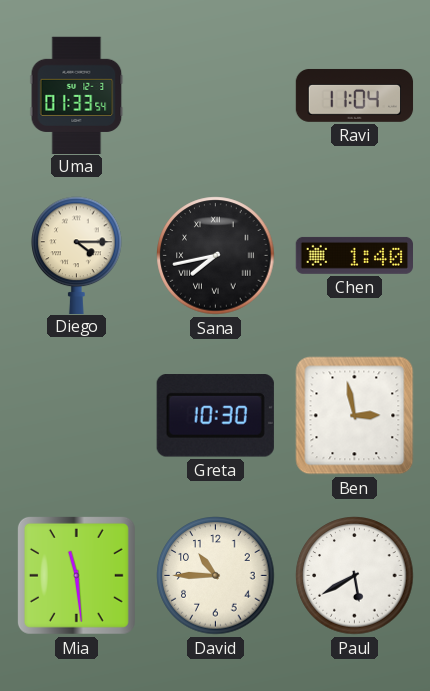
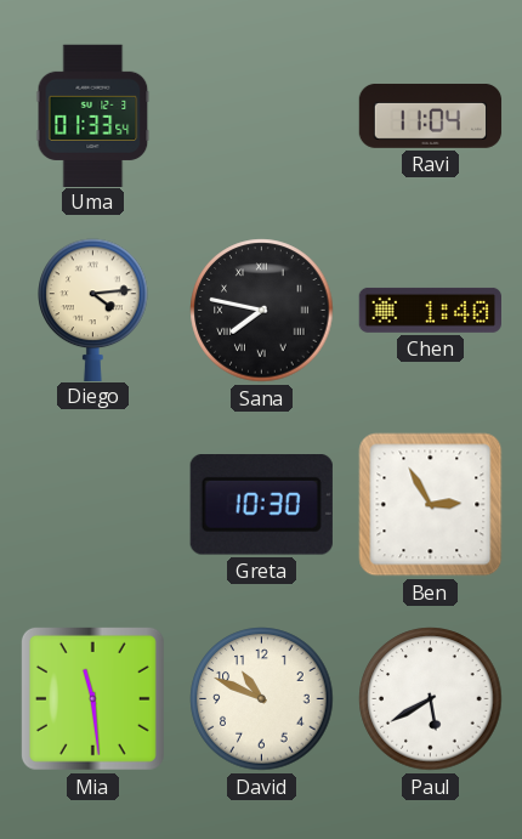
Diego: 4:15 -> 4:14 (93, 310)
Sana: 7:43 -> 7:47 (262, 311)
Ben: 2:58 -> 2:55 (431, 505)
David: 10:45 -> 10:49 (262, 699)
